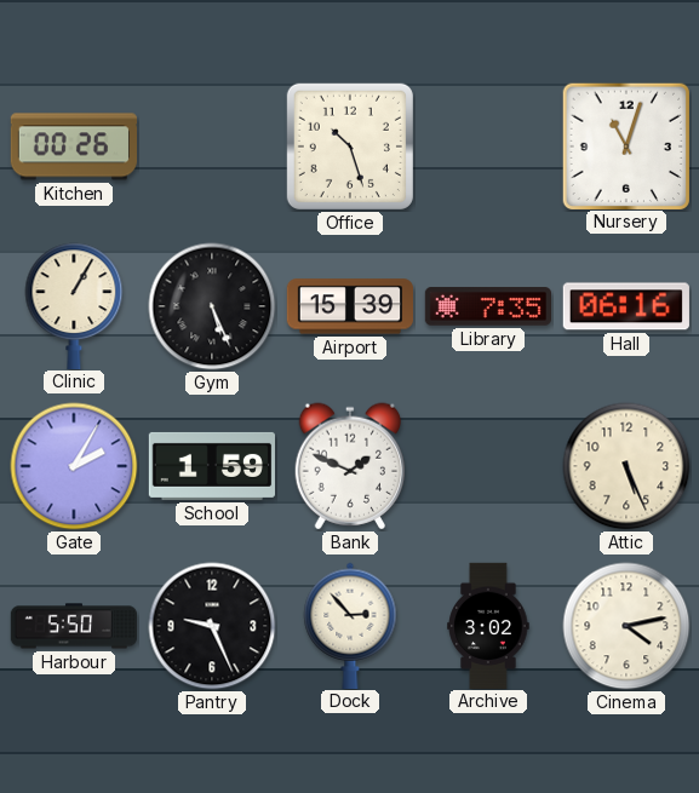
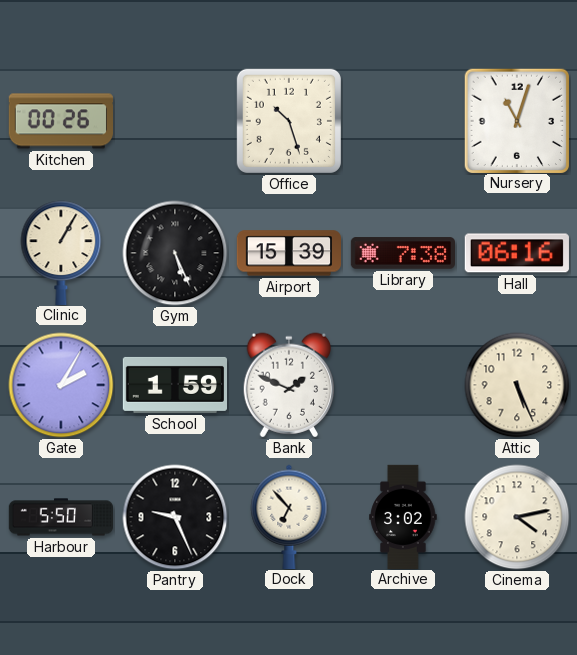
Library: 7:35 -> 7:38 (402, 253)
Dock: 2:53 -> 6:53 (289, 516)
